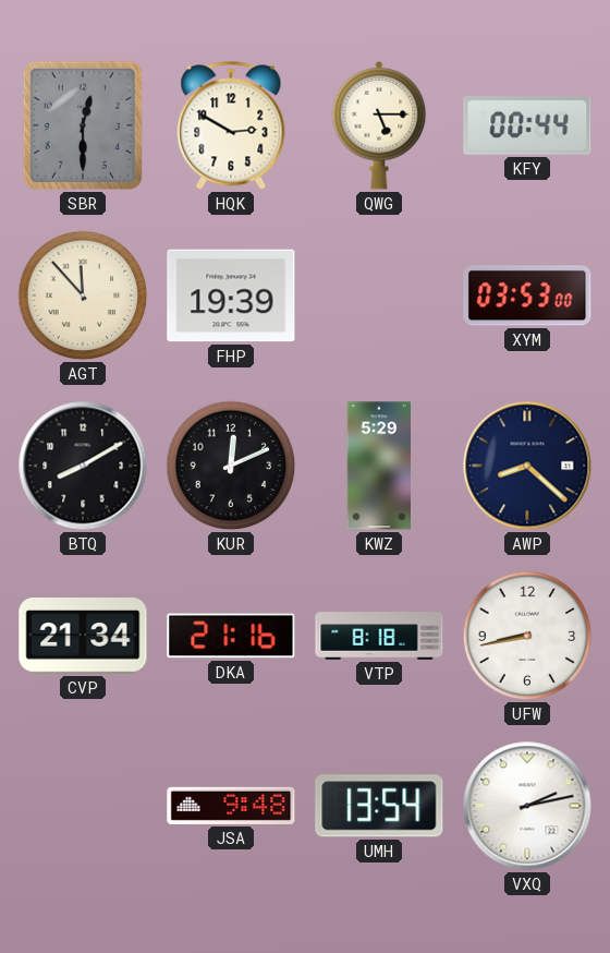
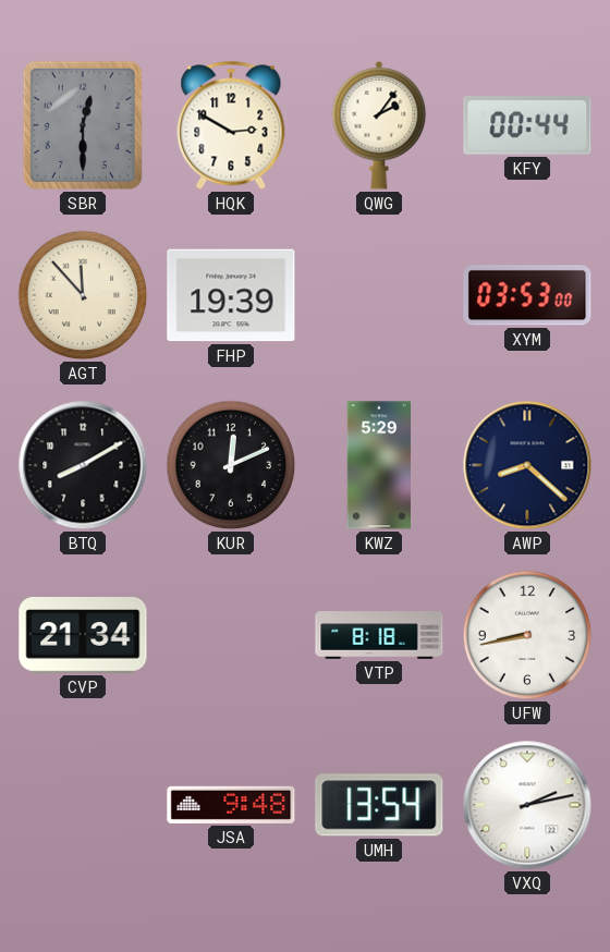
QWG: 5:15 -> 2:06 (379, 125)
DKA: 21:16 -> none (231, 636)
